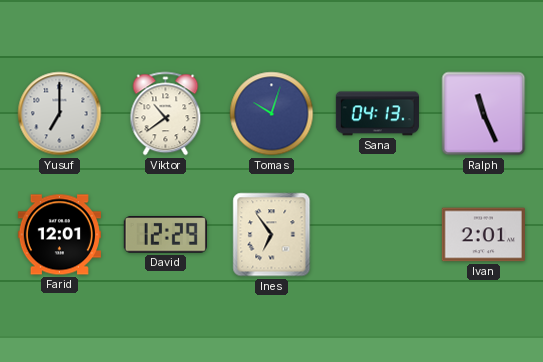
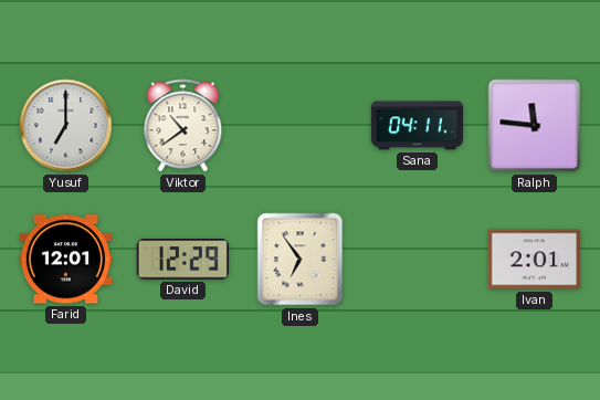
Tomas: 10:03 -> none (272, 114)
Sana: 04:13 -> 04:11 (417, 126)
Ralph: 11:26 -> 11:46 (535, 126)
